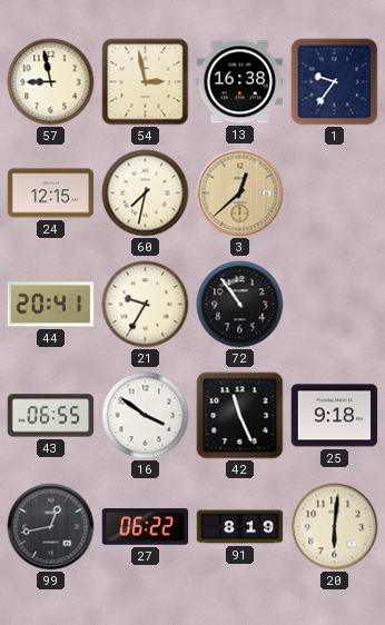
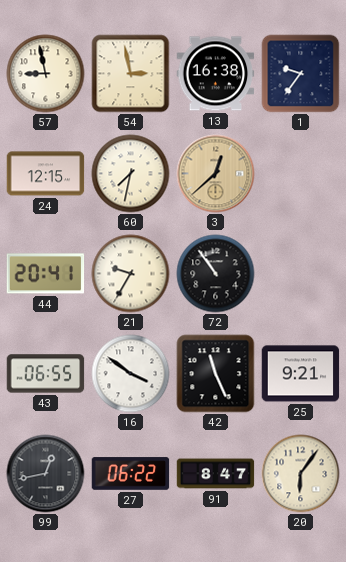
25: 9:18 -> 9:21 (301, 374)
91: 8:19 -> 8:47 (216, 474)
20: 6:01 -> 6:06 (301, 474)
